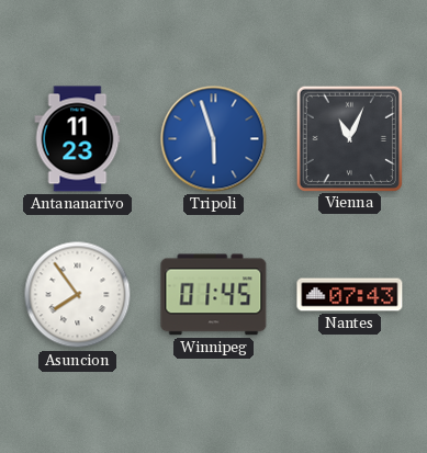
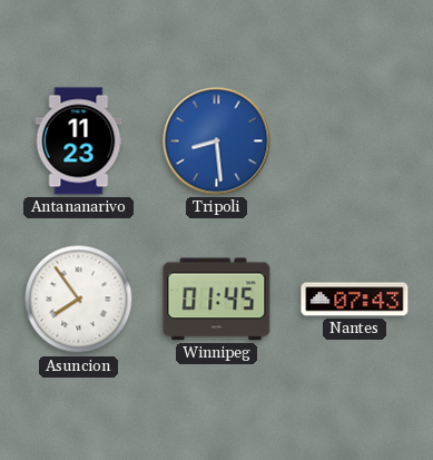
Tripoli: 5:57 -> 8:29 (217, 141)
Vienna: 11:04 -> none (349, 138)
